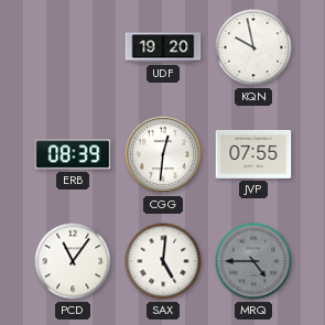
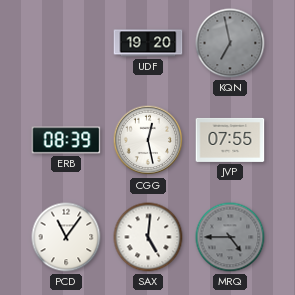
KQN: 9:58 -> 6:58 (230, 43)
KQN dial: white -> grey (230, 43)
CGG: 12:31 -> 12:28 (148, 140)
